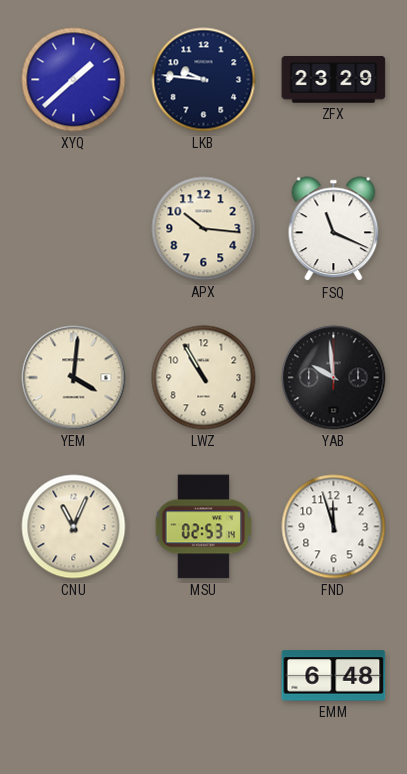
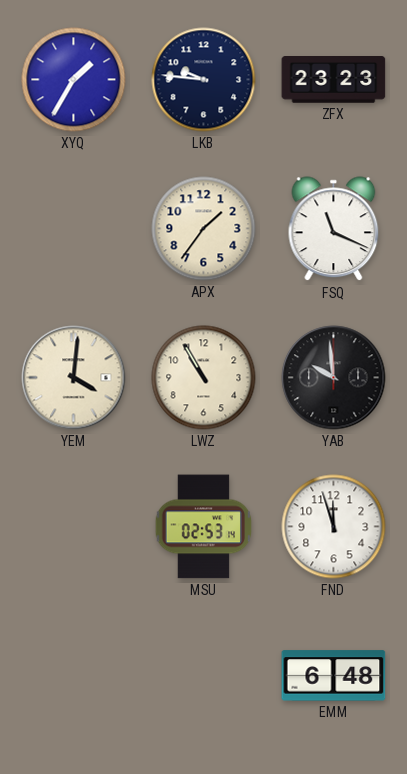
XYQ: 1:38 -> 1:35 (74, 80)
ZFX: 23:29 -> 23:23 (334, 80)
APX: 10:16 -> 1:36 (204, 229)
CNU: 11:04 -> none (74, 527)
